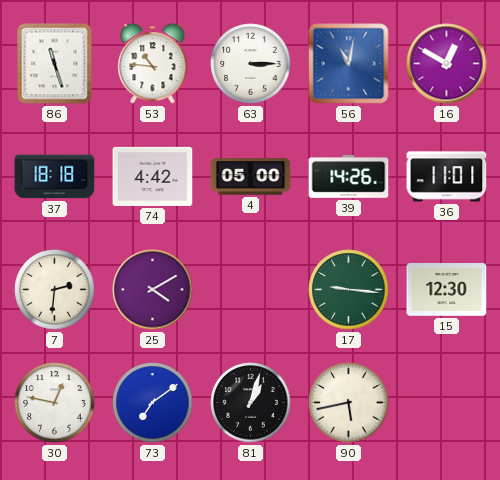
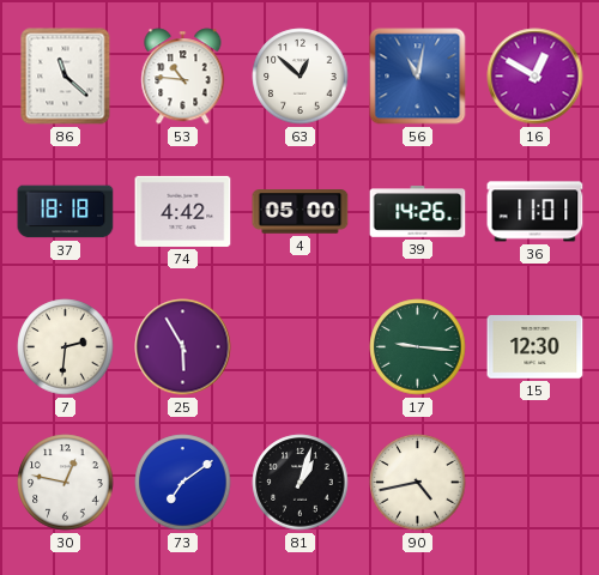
86: 11:27 -> 11:22 (66, 77)
63: 3:15 -> 12:52 (301, 77)
25: 4:10 -> 5:55 (183, 347)
90: 5:43 -> 4:43 (418, 483)
